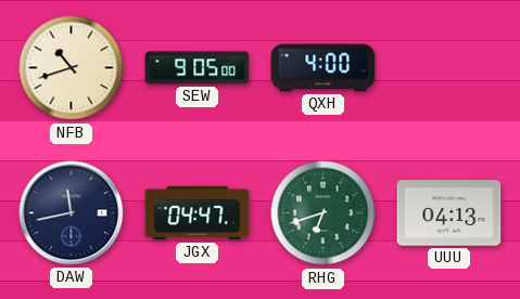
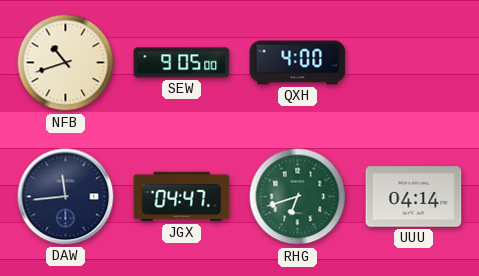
DAW: 11:43 -> 11:44 (66, 197)
UUU: 04:13 -> 04:14 (414, 197)
